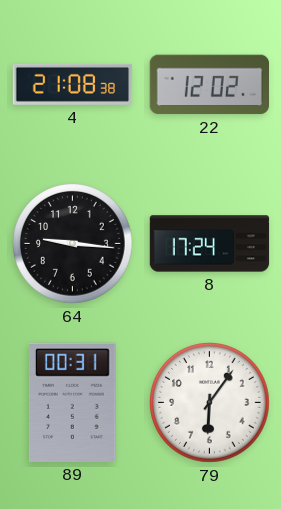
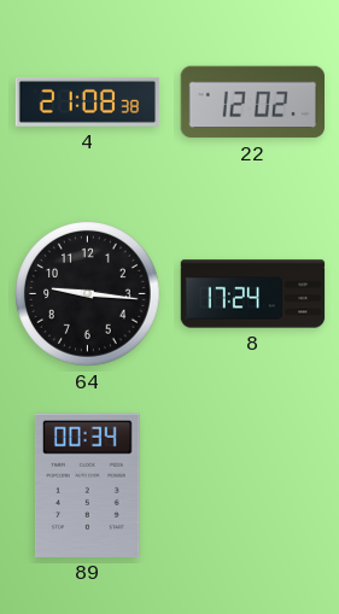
89: 00:31 -> 00:34 (87, 485)
79: 6:06 -> none (210, 403)
